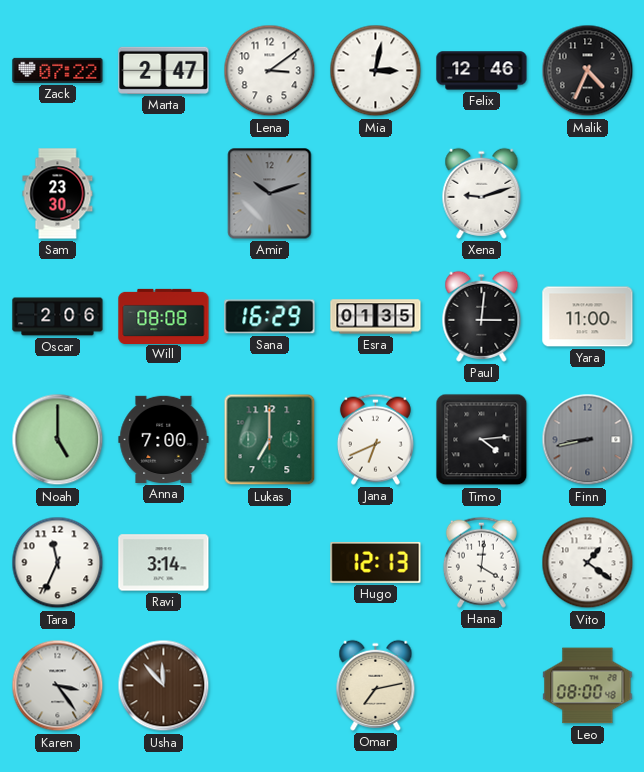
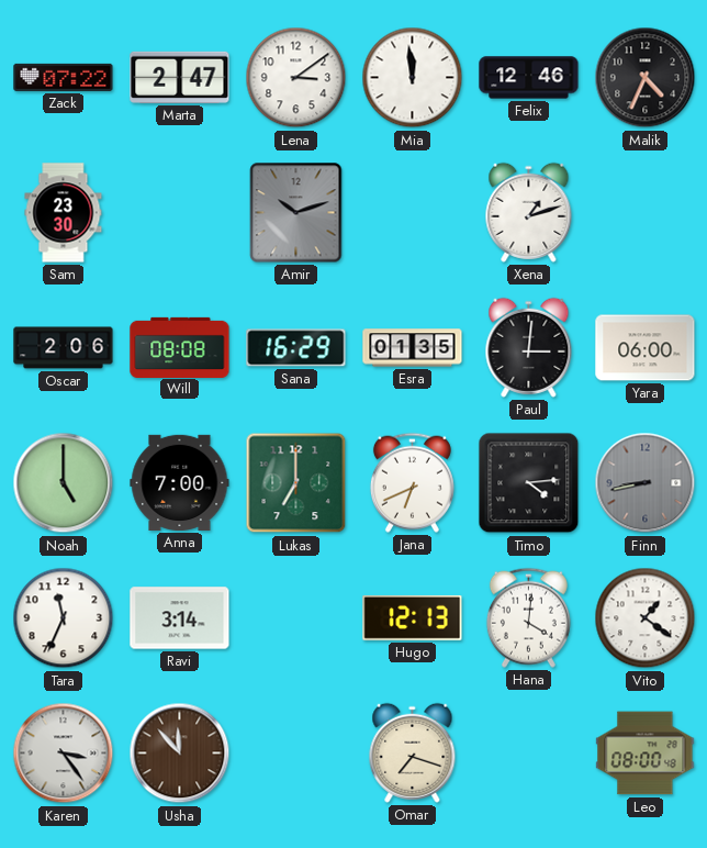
Mia: 3:02 -> 11:59 (413, 78)
Xena: 9:12 -> 1:12 (529, 212)
Yara: 11:00 -> 06:00 (646, 348)
Omar: 7:13 -> 7:18 (413, 752)
